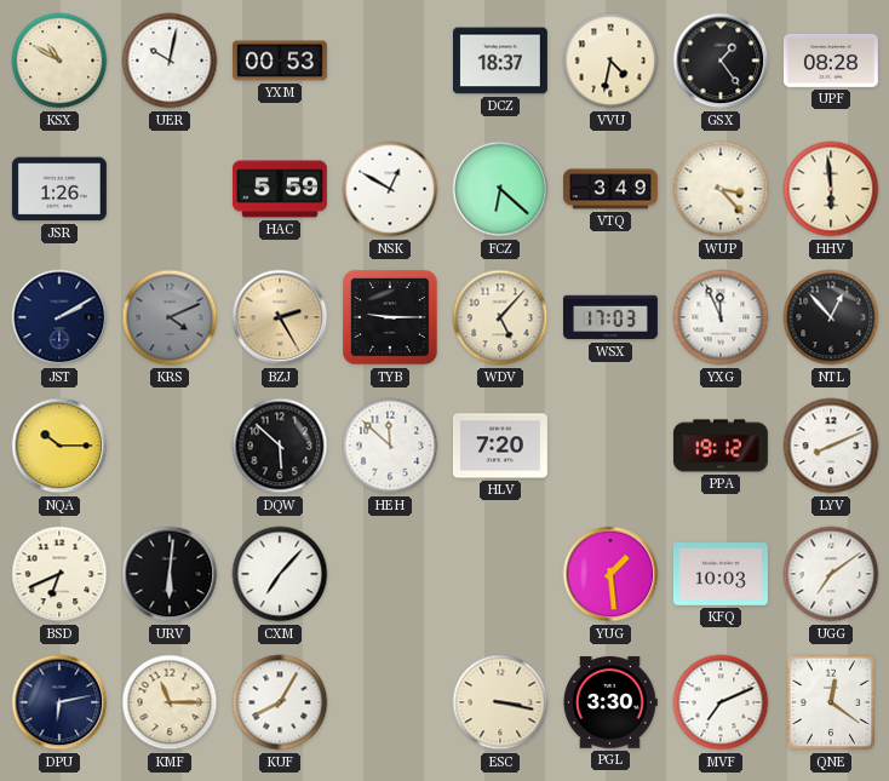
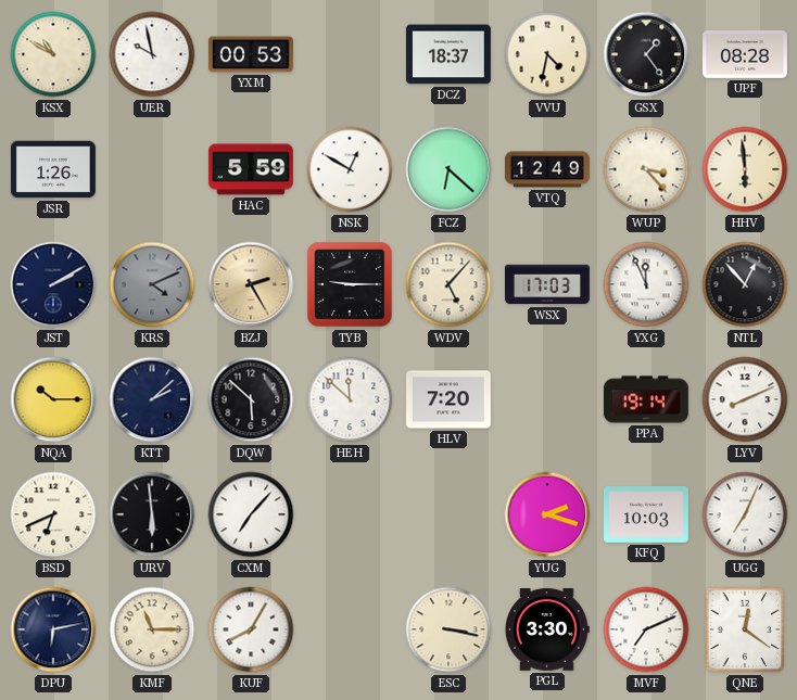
UER: 10:02 -> 9:58 (152, 54)
VTQ: 3:49 -> 12:49 (547, 169)
KTT: none -> 2:08 (152, 399)
PPA: 19:12 -> 19:14 (646, 399)
URV: 6:01 -> 5:59 (152, 514)
YUG: 1:29 -> 2:18 (547, 514)
UGG: 7:09 -> 7:04 (745, 514)
